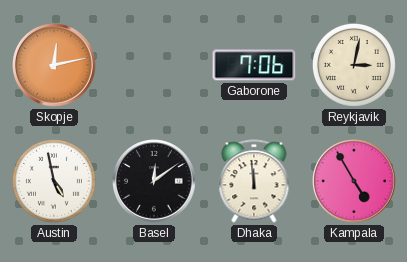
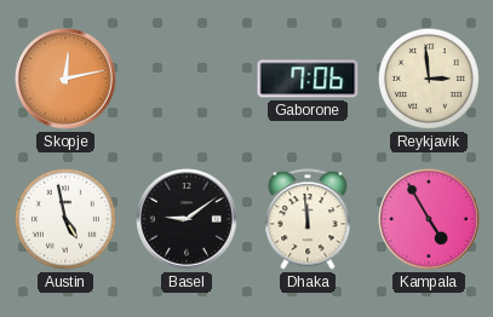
Reykjavik: 3:02 -> 2:59 (429, 79)
Basel: 12:09 -> 9:09 (187, 219)
